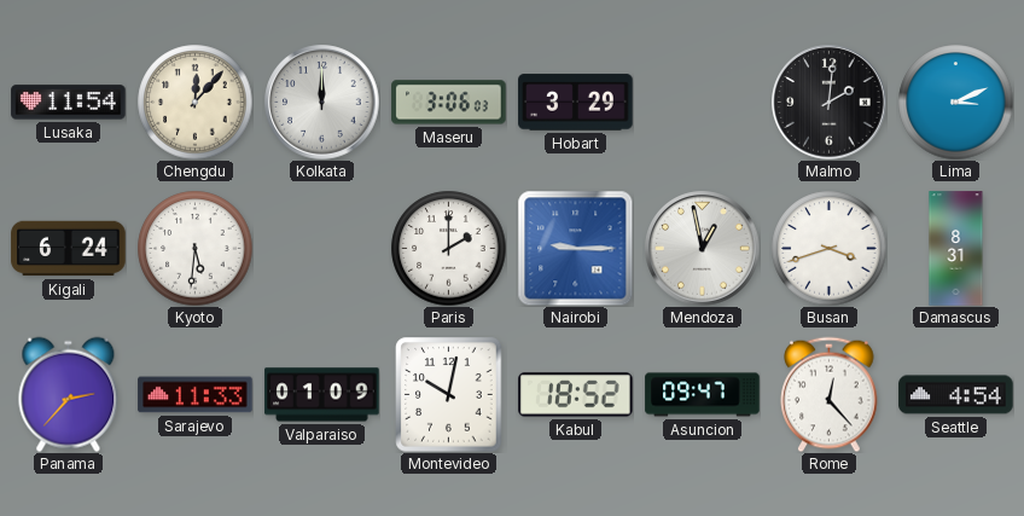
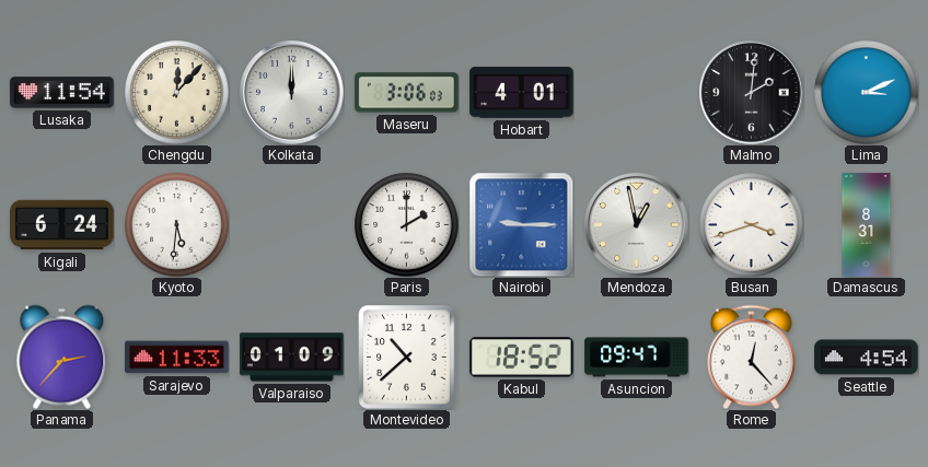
Hobart: 3:29 -> 4:01 (522, 93)
Montevideo: 10:02 -> 10:38 (407, 357)
